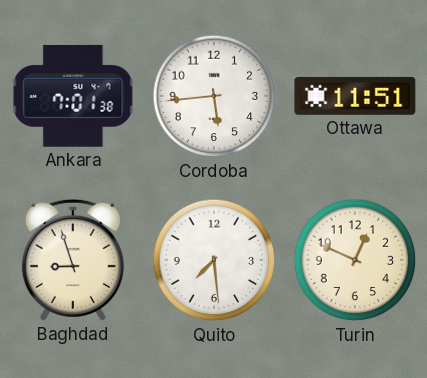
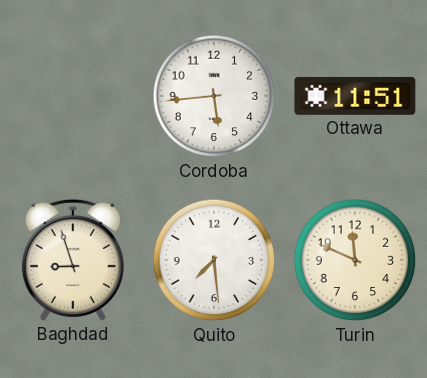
Ankara: 7:01 -> none (73, 96)
Turin: 12:49 -> 11:49 (355, 260)
